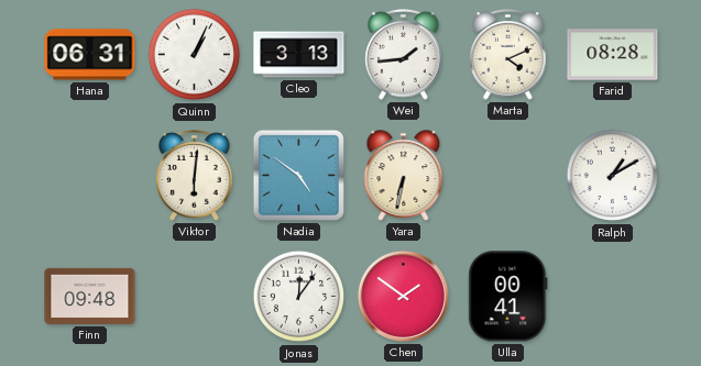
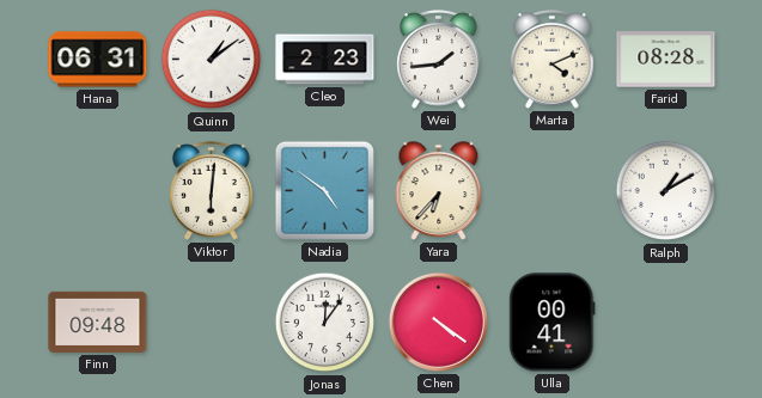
Quinn: 1:04 -> 1:09 (212, 60)
Cleo: 3:13 -> 2:23 (325, 60)
Yara: 6:32 -> 6:37 (439, 191)
Chen: 1:51 -> 4:21 (438, 322)
